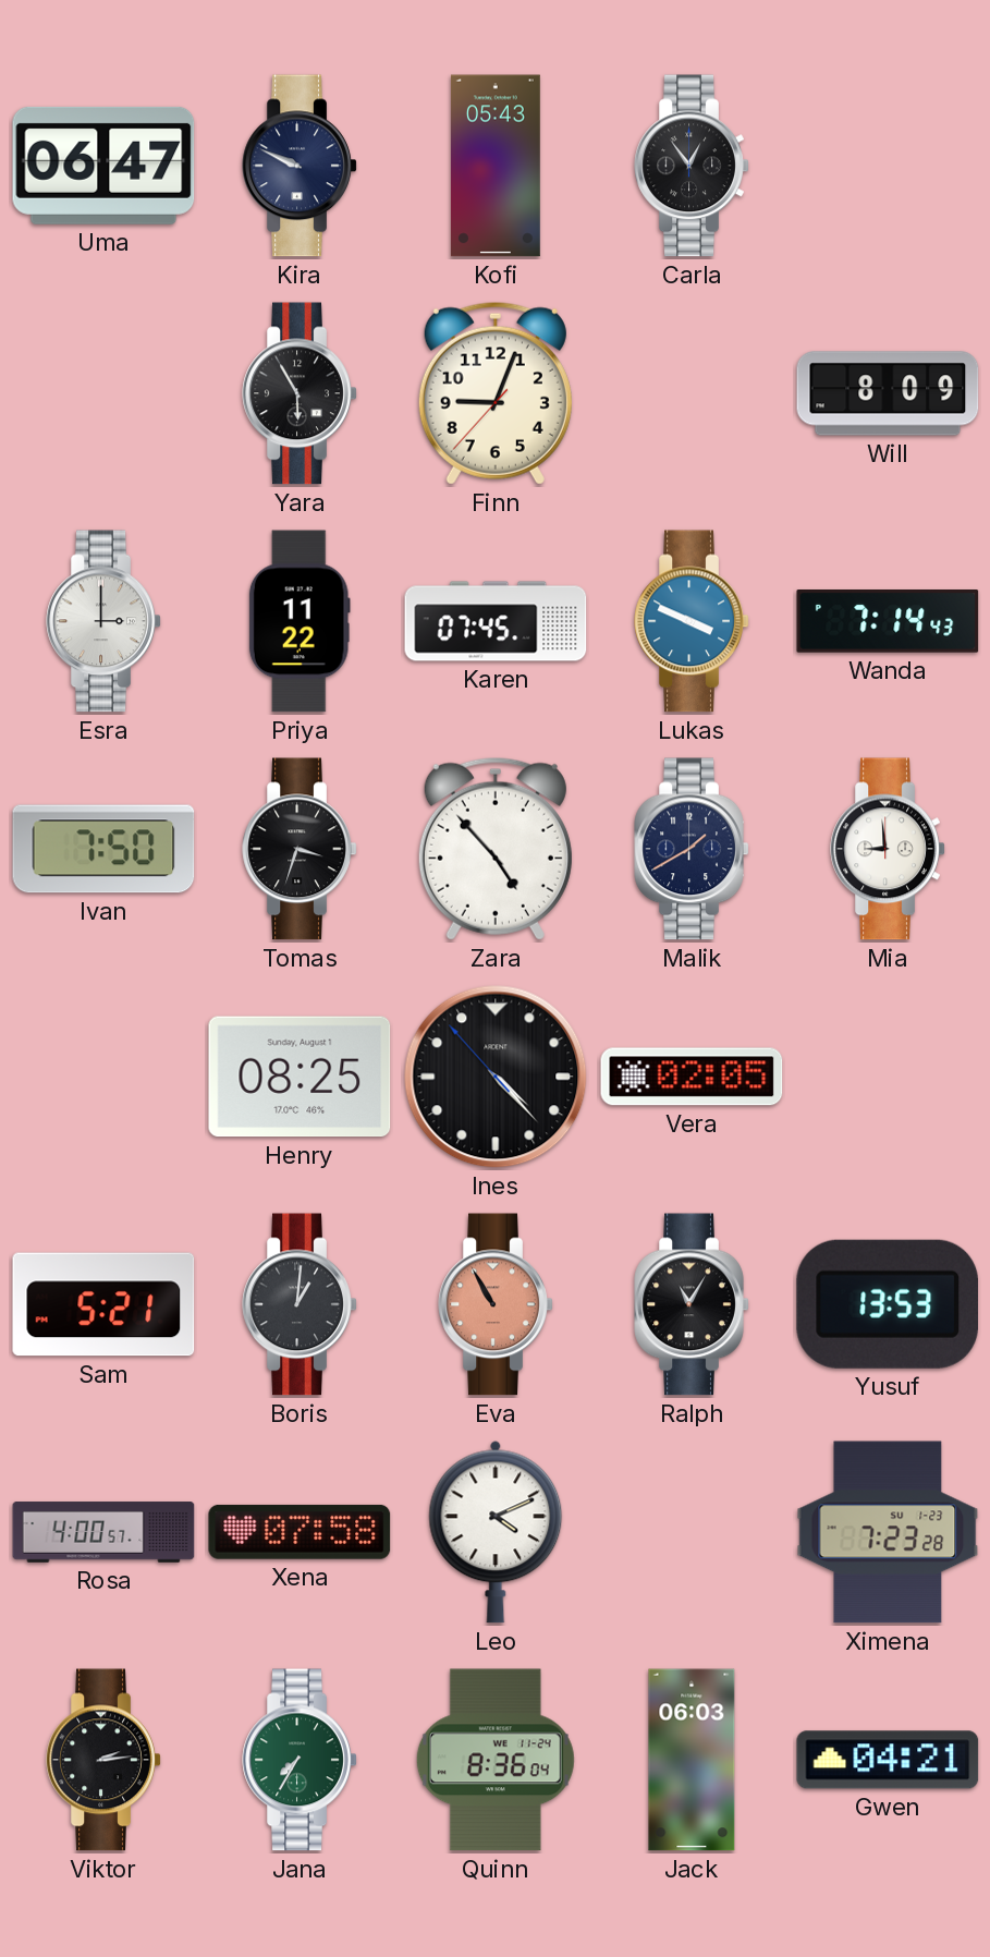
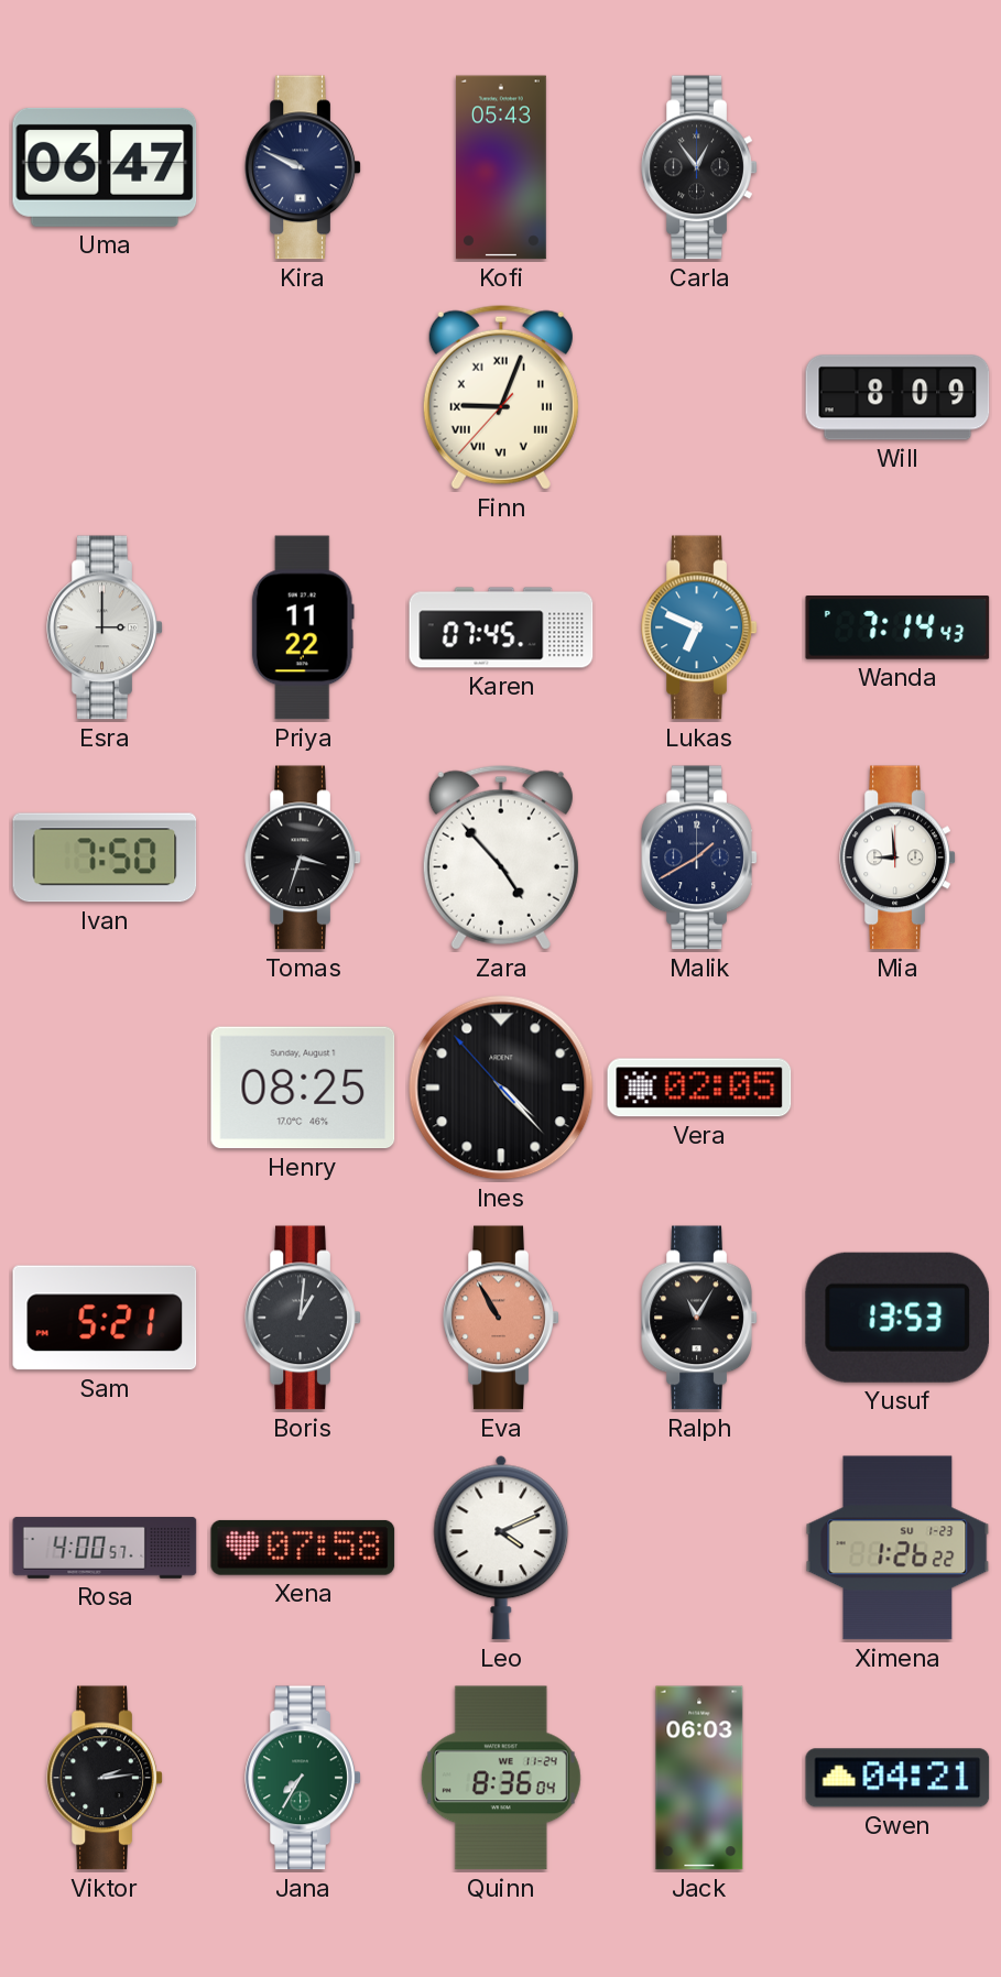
Yara: 5:55 -> none (300, 393)
Finn numerals: Arabic -> Roman (501, 397)
Lukas: 3:49 -> 6:49 (699, 627)
Ximena: 7:23 -> 1:26 (897, 1548)
